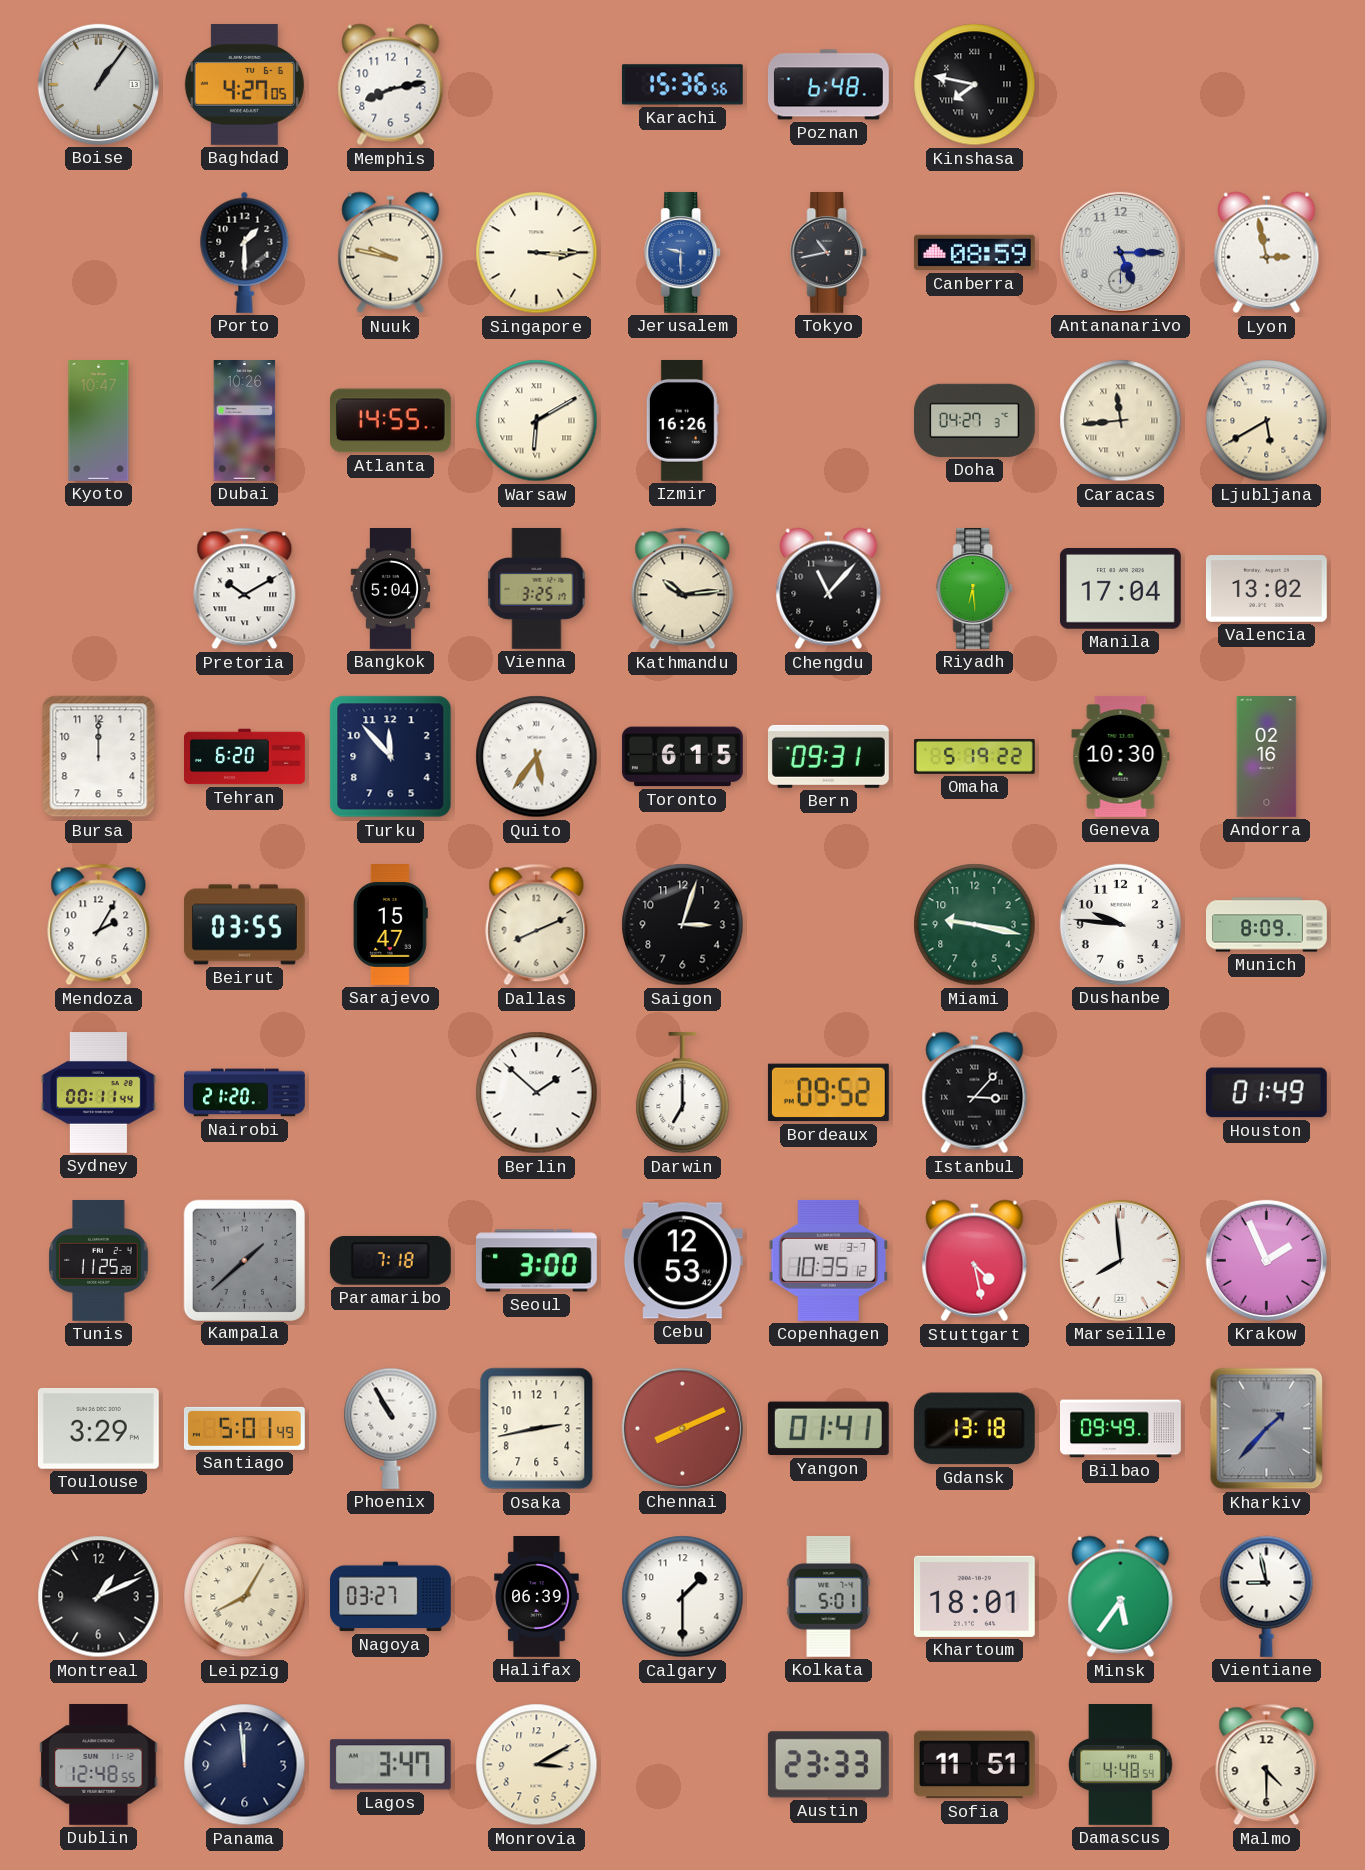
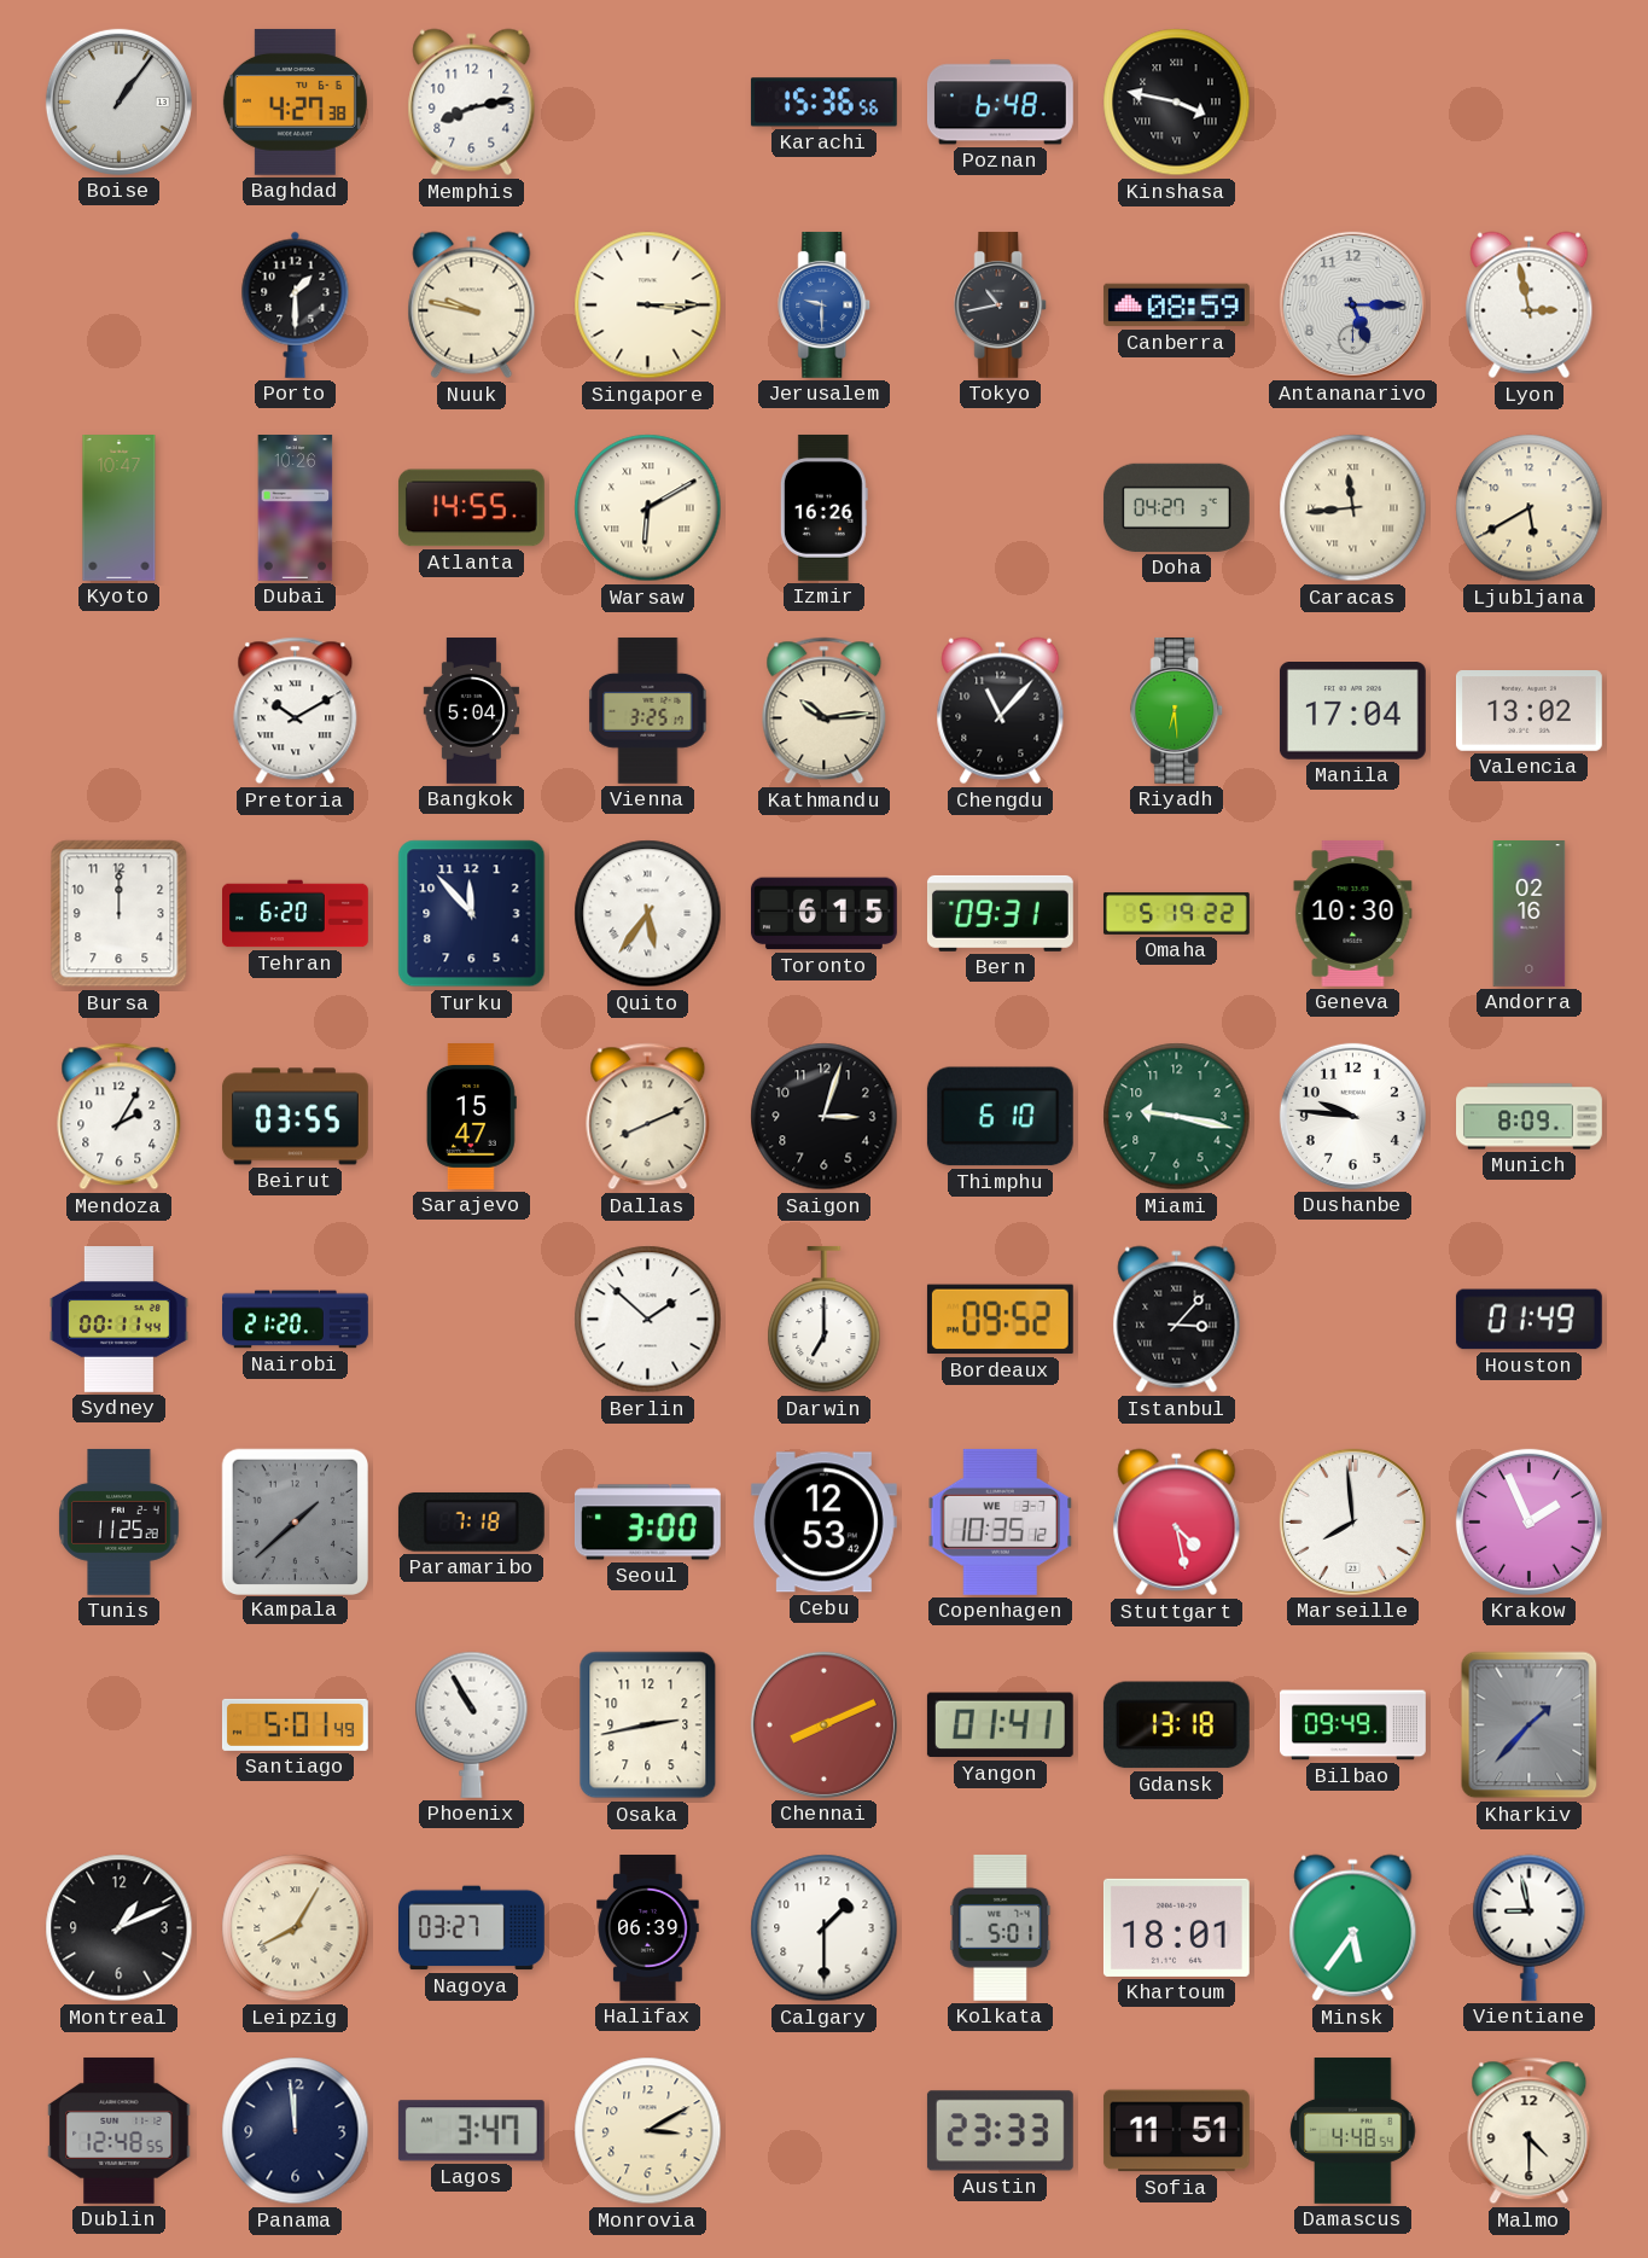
Baghdad: 4:27:05 -> 4:27:38 (295, 101)
Kinshasa: 7:47 -> 3:47 (1177, 103)
Thimphu: none -> 6:10 (1000, 1117)
Toulouse: 3:29 -> none (98, 1428)
